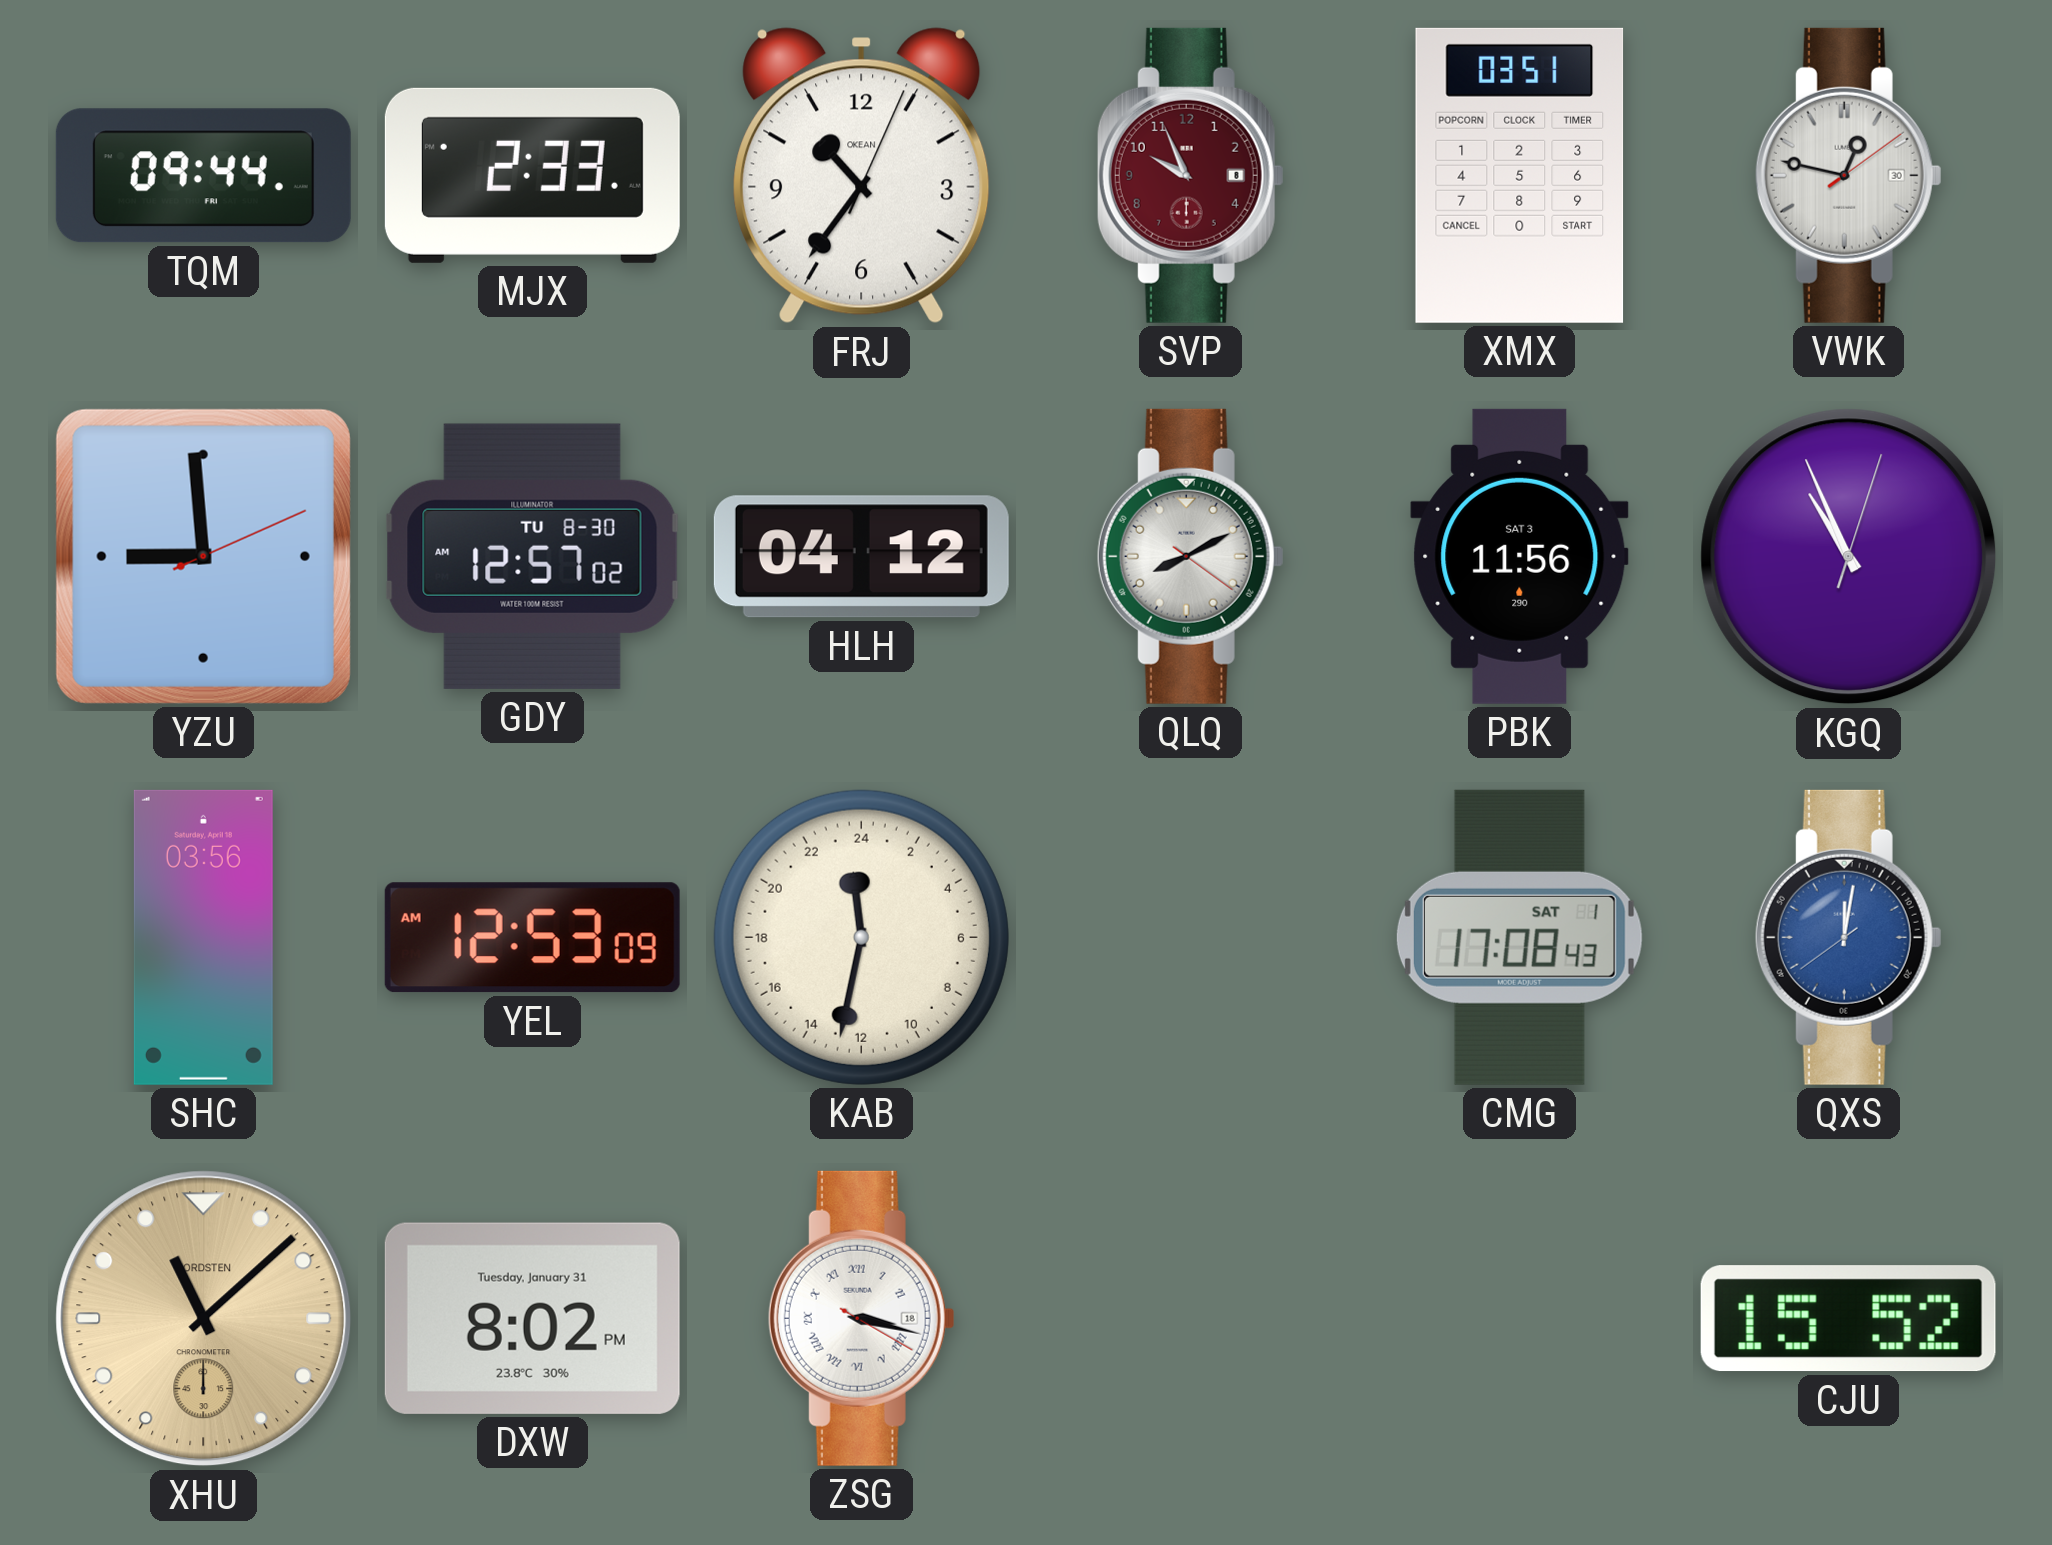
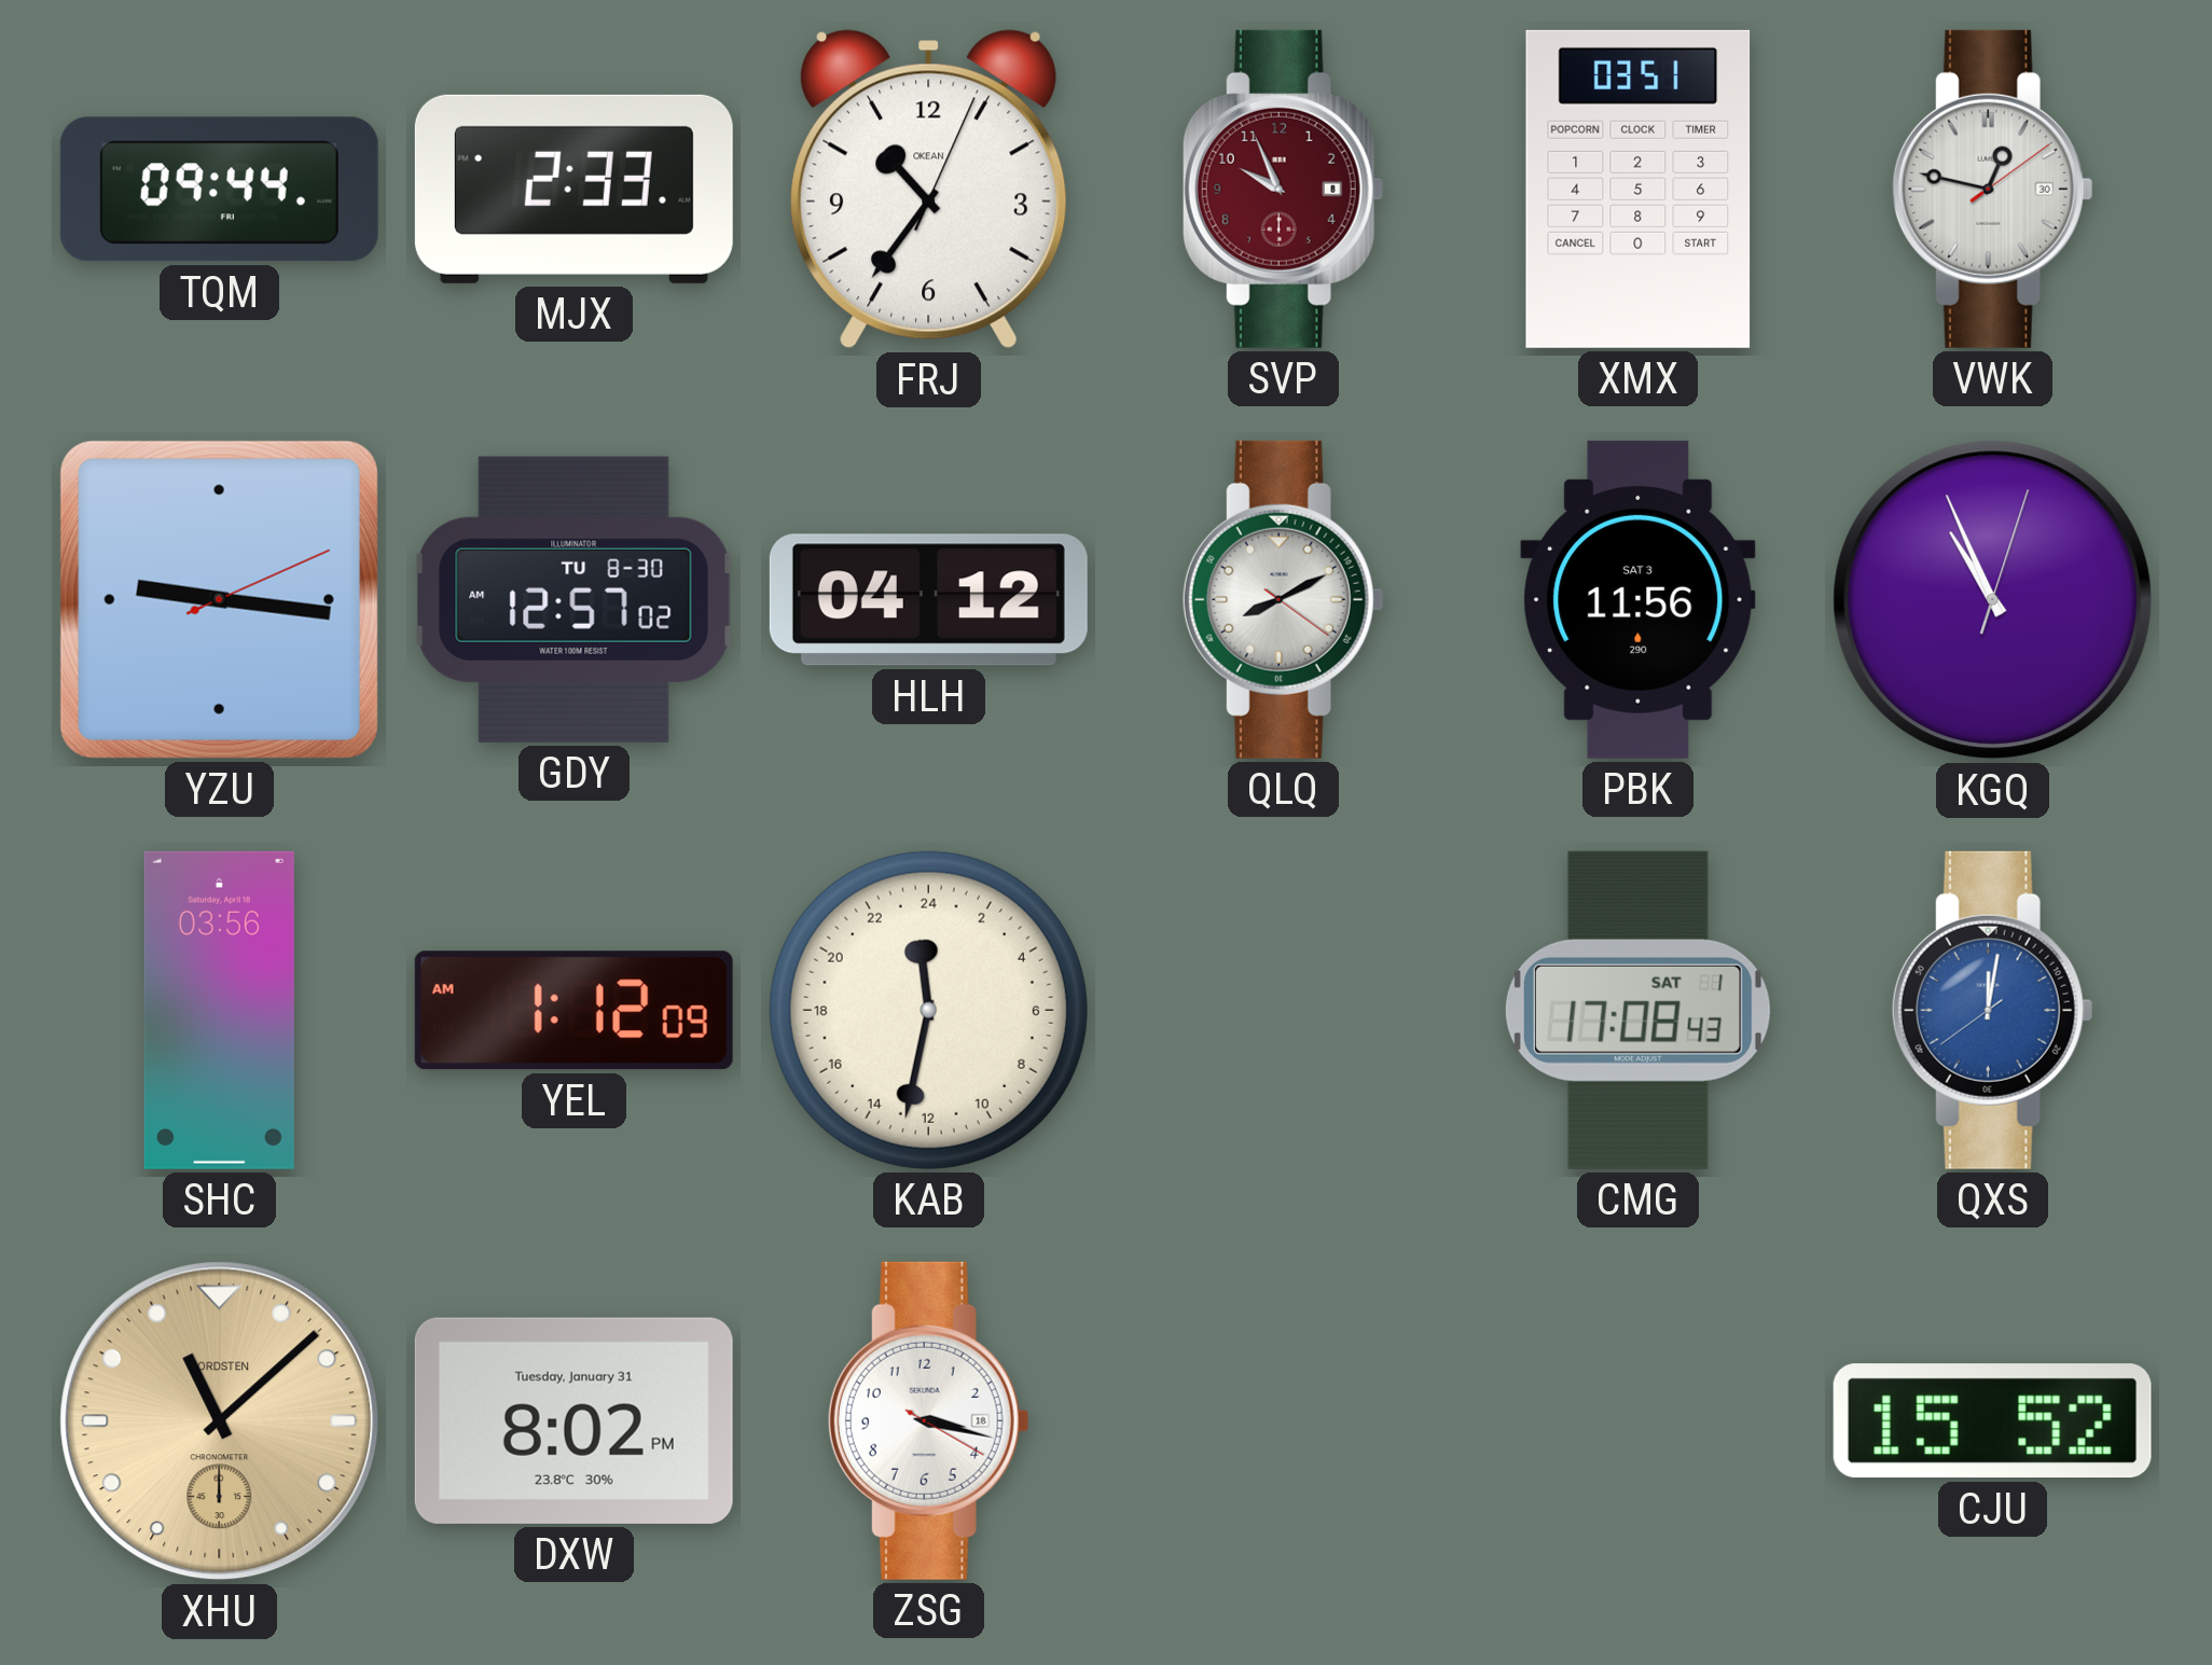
YZU: 8:59 -> 9:16 (219, 599)
YEL: 12:53 -> 1:12 (573, 1011)
ZSG numerals: Roman -> Arabic (928, 1420)
